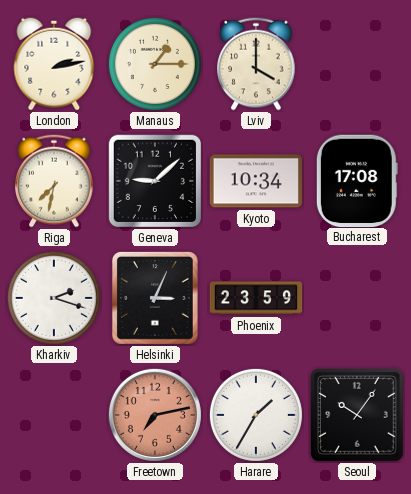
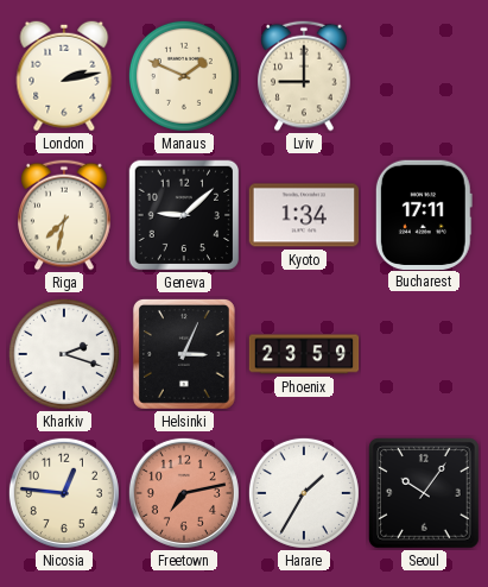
Manaus: 1:15 -> 1:49 (184, 76)
Lviv: 4:00 -> 9:00 (304, 76)
Kyoto: 10:34 -> 1:34 (304, 215)
Bucharest: 17:08 -> 17:11 (424, 214)
Nicosia: none -> 12:46 (64, 493)
